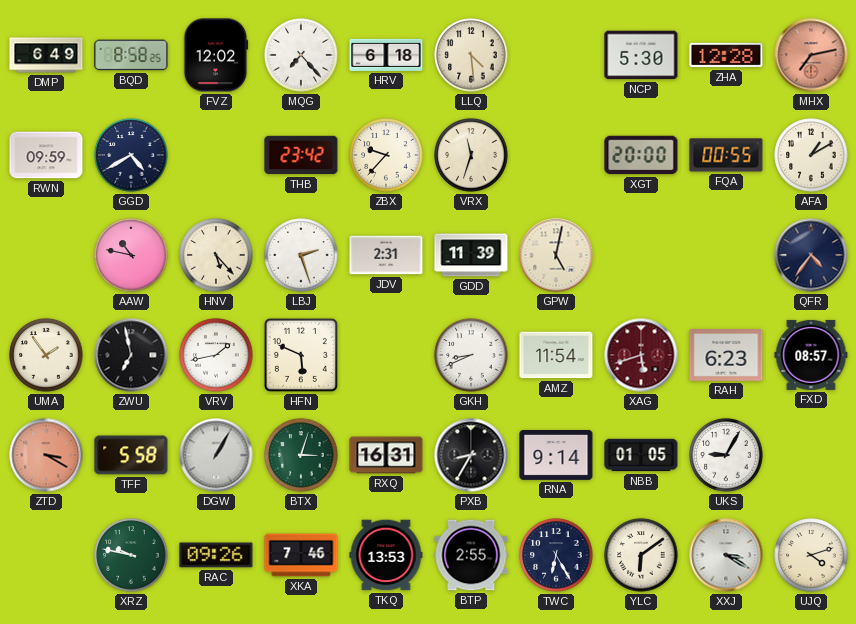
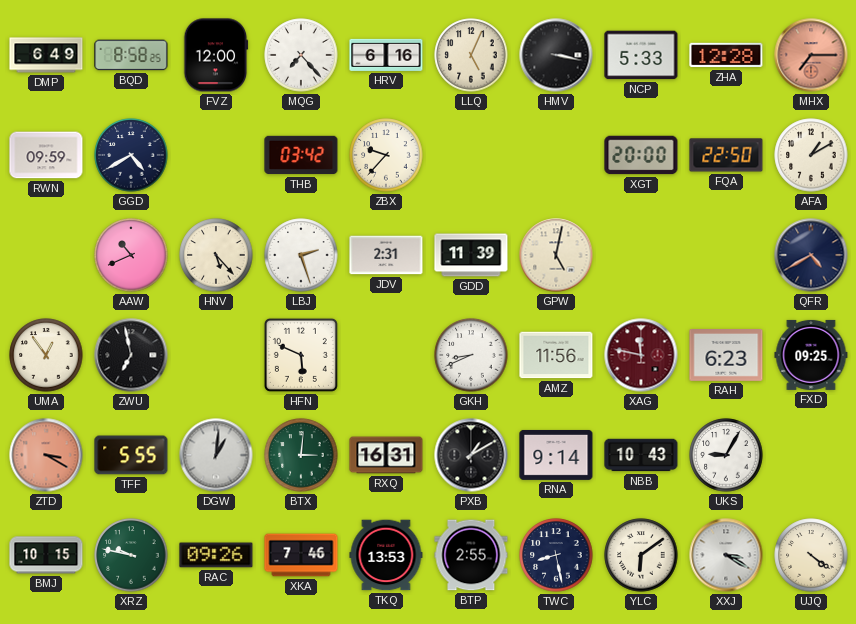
FVZ: 12:02 -> 12:00 (216, 55)
HRV: 6:18 -> 6:16 (386, 55)
LLQ: 4:29 -> 5:04 (471, 55)
HMV: none -> 3:17 (556, 55)
NCP: 5:30 -> 5:33 (641, 55)
MHX: 7:13 -> 7:15 (811, 55)
THB: 23:42 -> 03:42 (301, 155)
VRX: 11:33 -> none (471, 155)
FQA: 00:55 -> 22:50 (726, 155)
AAW: 10:47 -> 10:41 (131, 255)
QFR: 4:36 -> 4:40 (811, 255)
UMA: 1:54 -> 12:54 (46, 355)
VRV: 1:43 -> none (216, 355)
AMZ: 11:54 -> 11:56 (556, 355)
XAG: 5:42 -> 11:47 (641, 355)
FXD: 08:57 -> 09:25 (811, 355)
TFF: 5:58 -> 5:55 (131, 455)
DGW: 1:05 -> 1:01 (216, 455)
BTX: 3:03 -> 3:01 (301, 455)
PXB: 8:35 -> 1:10 (471, 455)
NBB: 01:05 -> 10:43 (641, 455)
BMJ: none -> 10:15 (46, 555)
TWC: 6:25 -> 8:28 (556, 555)
UJQ: 4:12 -> 4:21 (811, 555)
